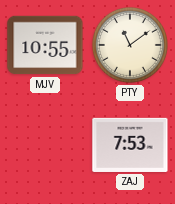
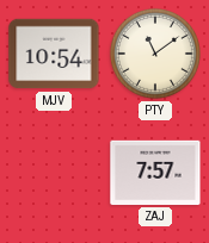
MJV: 10:55 -> 10:54 (54, 54)
ZAJ: 7:53 -> 7:57 (155, 173)
